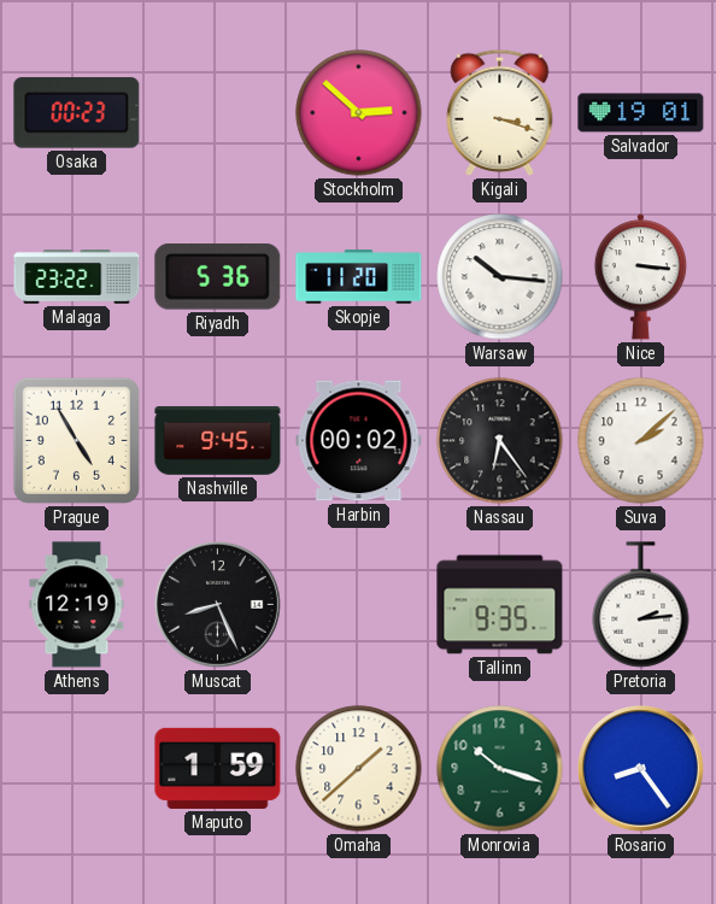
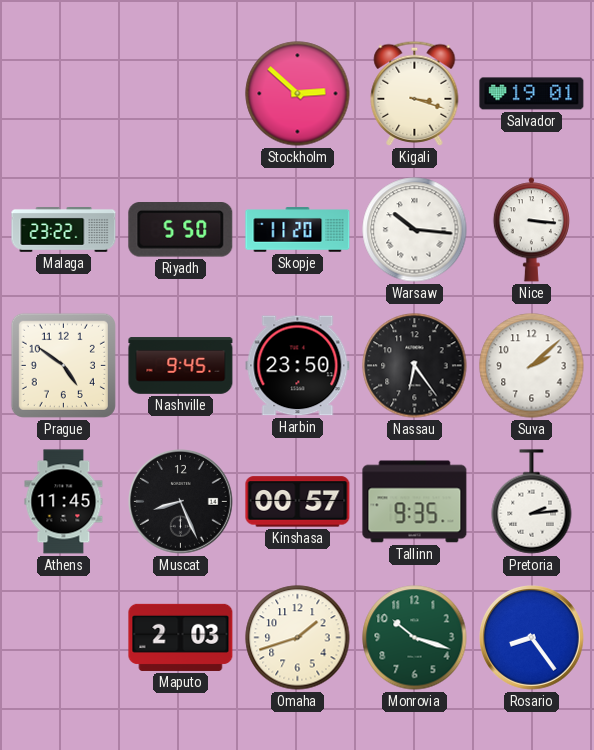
Osaka: 00:23 -> none (77, 113)
Riyadh: 5:36 -> 5:50 (181, 230)
Prague: 4:55 -> 4:51 (63, 365)
Harbin: 00:02 -> 23:50 (298, 366)
Athens: 12:19 -> 11:45 (64, 502)
Kinshasa: none -> 00:57 (298, 502)
Maputo: 1:59 -> 2:03 (181, 637)
Omaha: 1:38 -> 1:42 (298, 638)
